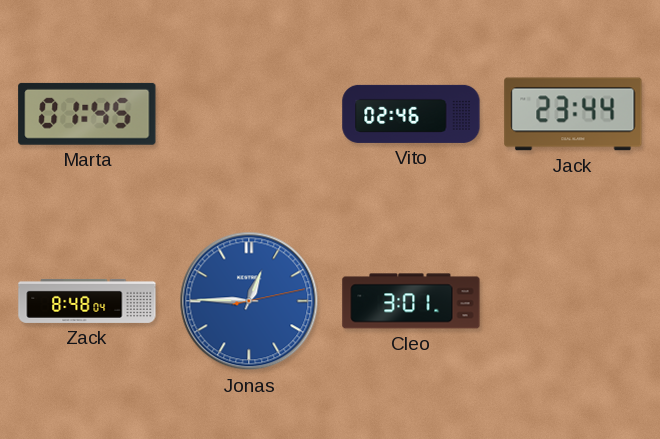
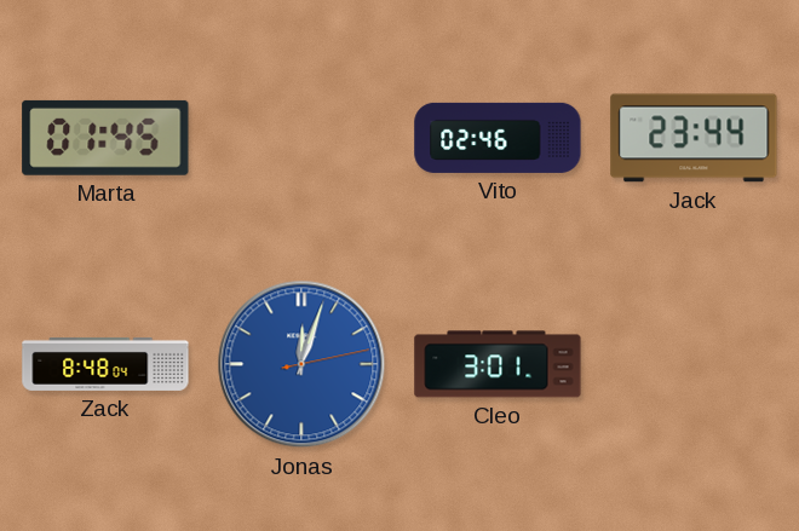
Jonas: 12:45 -> 12:03 (301, 364)
